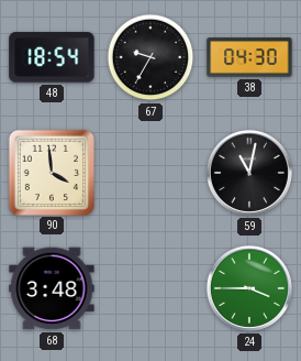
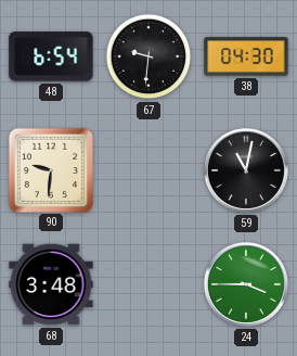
48: 18:54 -> 6:54 (51, 56)
67: 9:35 -> 9:31 (148, 56)
90: 3:59 -> 9:31 (50, 169)
